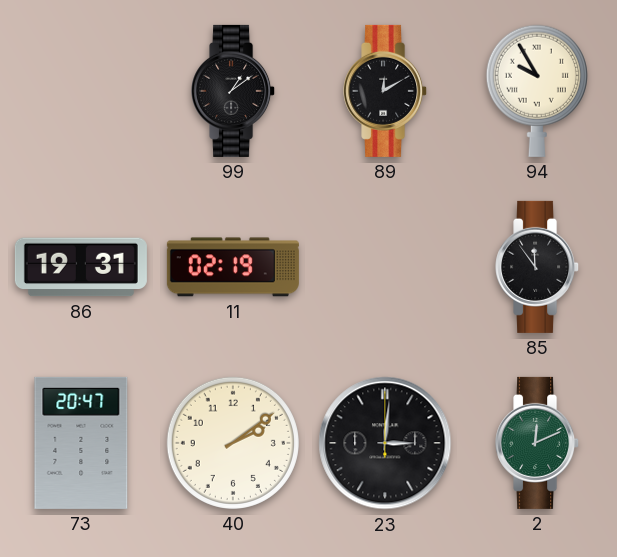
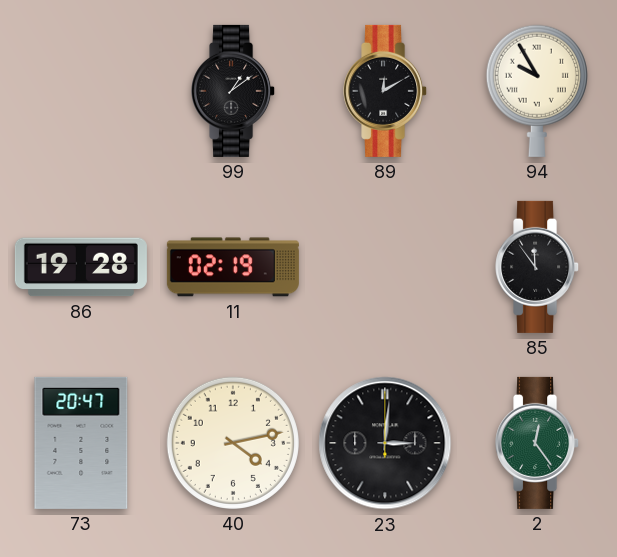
86: 19:31 -> 19:28 (81, 267)
40: 2:09 -> 4:13 (233, 443)
2: 12:11 -> 12:24 (538, 443)
